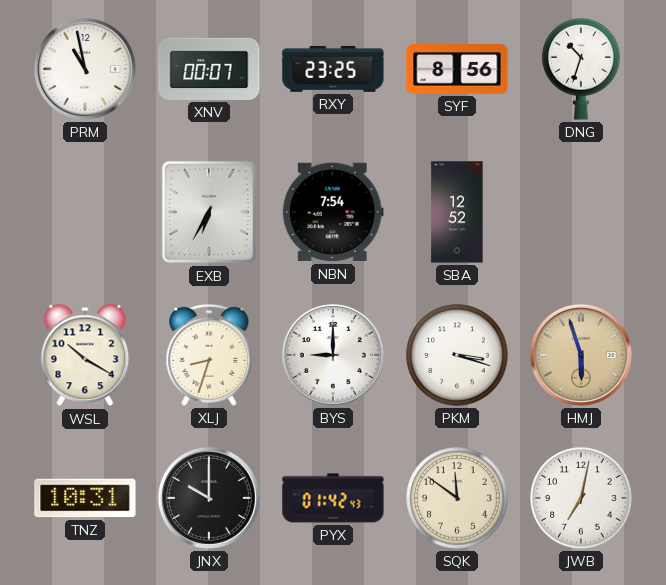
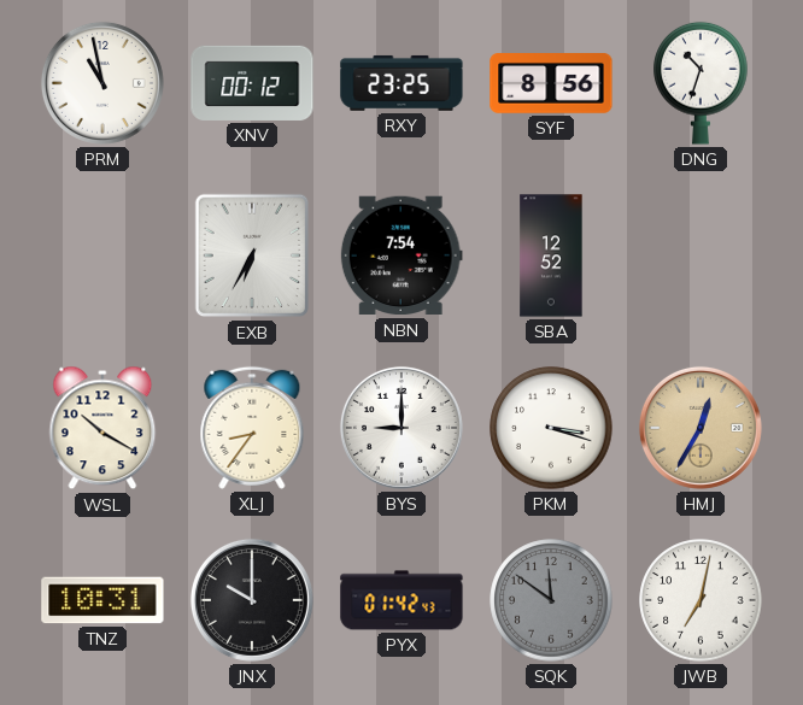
XNV: 00:07 -> 00:12 (252, 83)
XLJ: 8:33 -> 8:36 (252, 428)
HMJ: 5:57 -> 12:35 (701, 428)
SQK dial: cream -> grey (551, 600)
